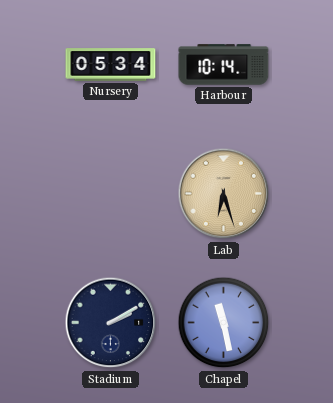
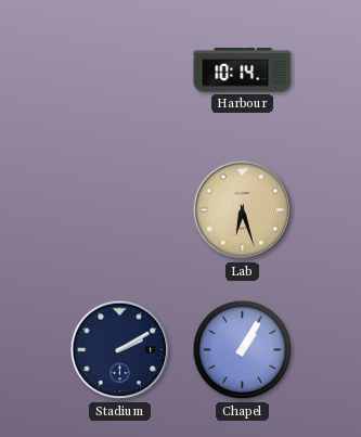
Nursery: 05:34 -> none (111, 65)
Chapel: 11:28 -> 1:05 (243, 350)
